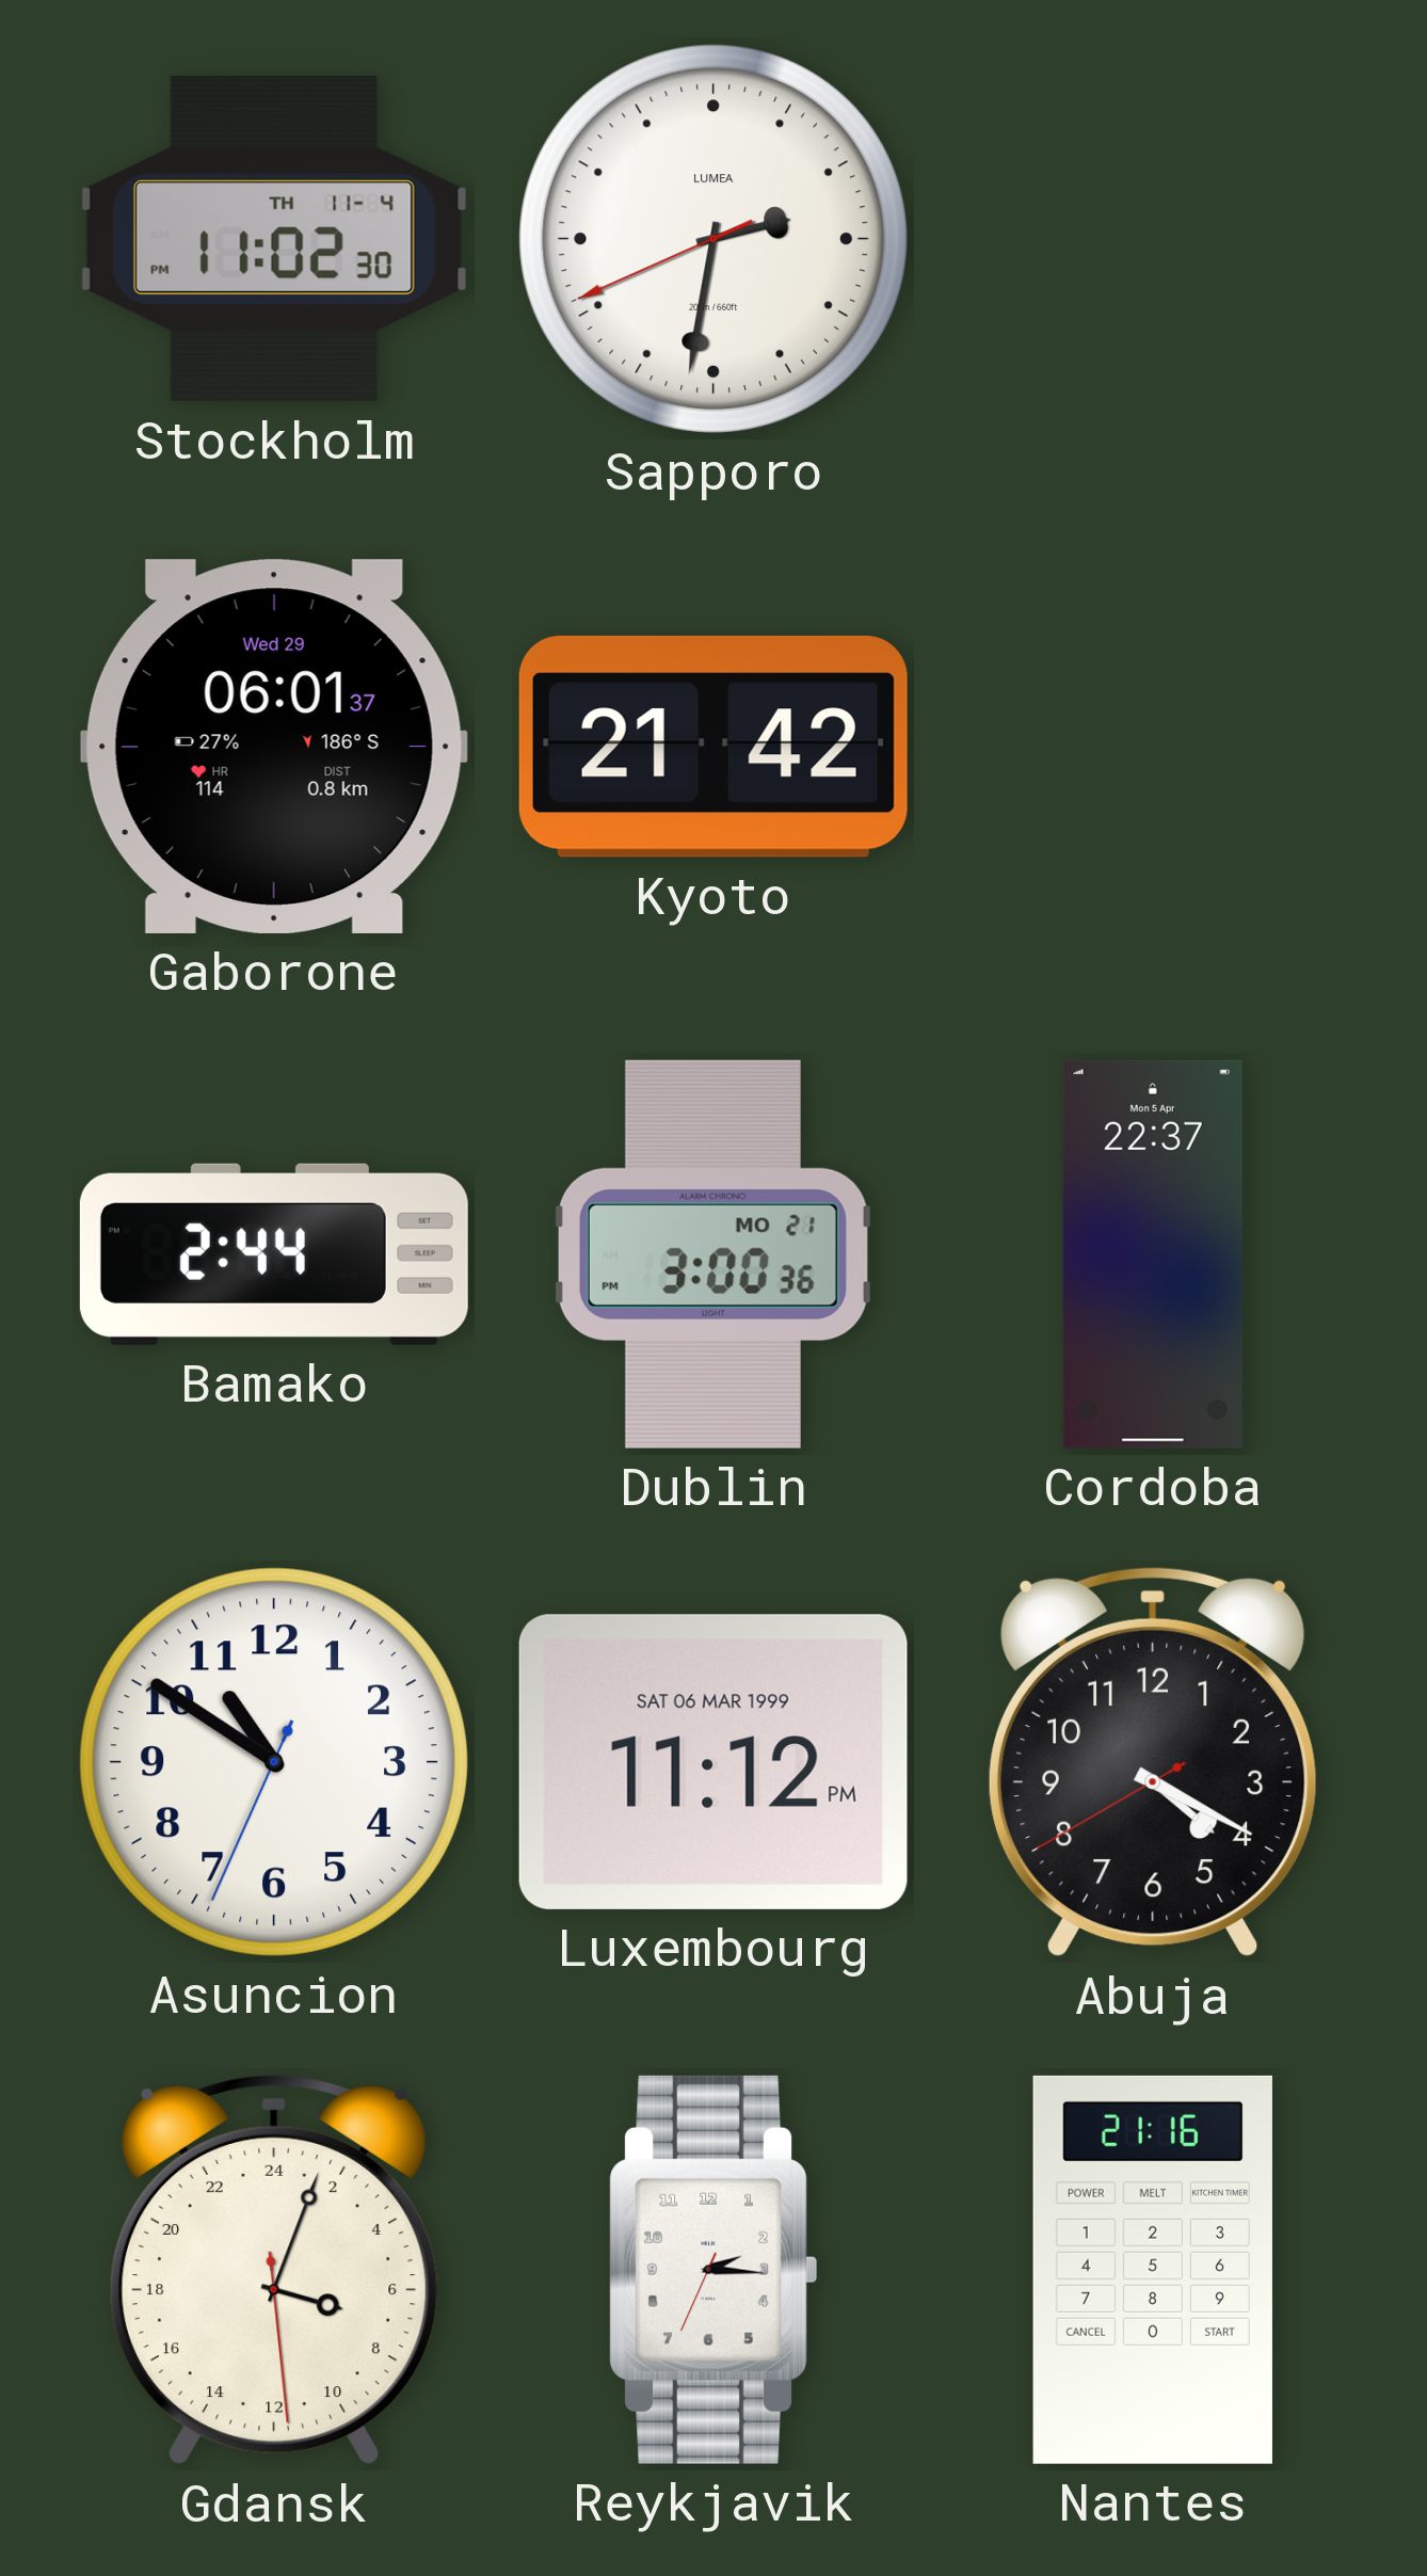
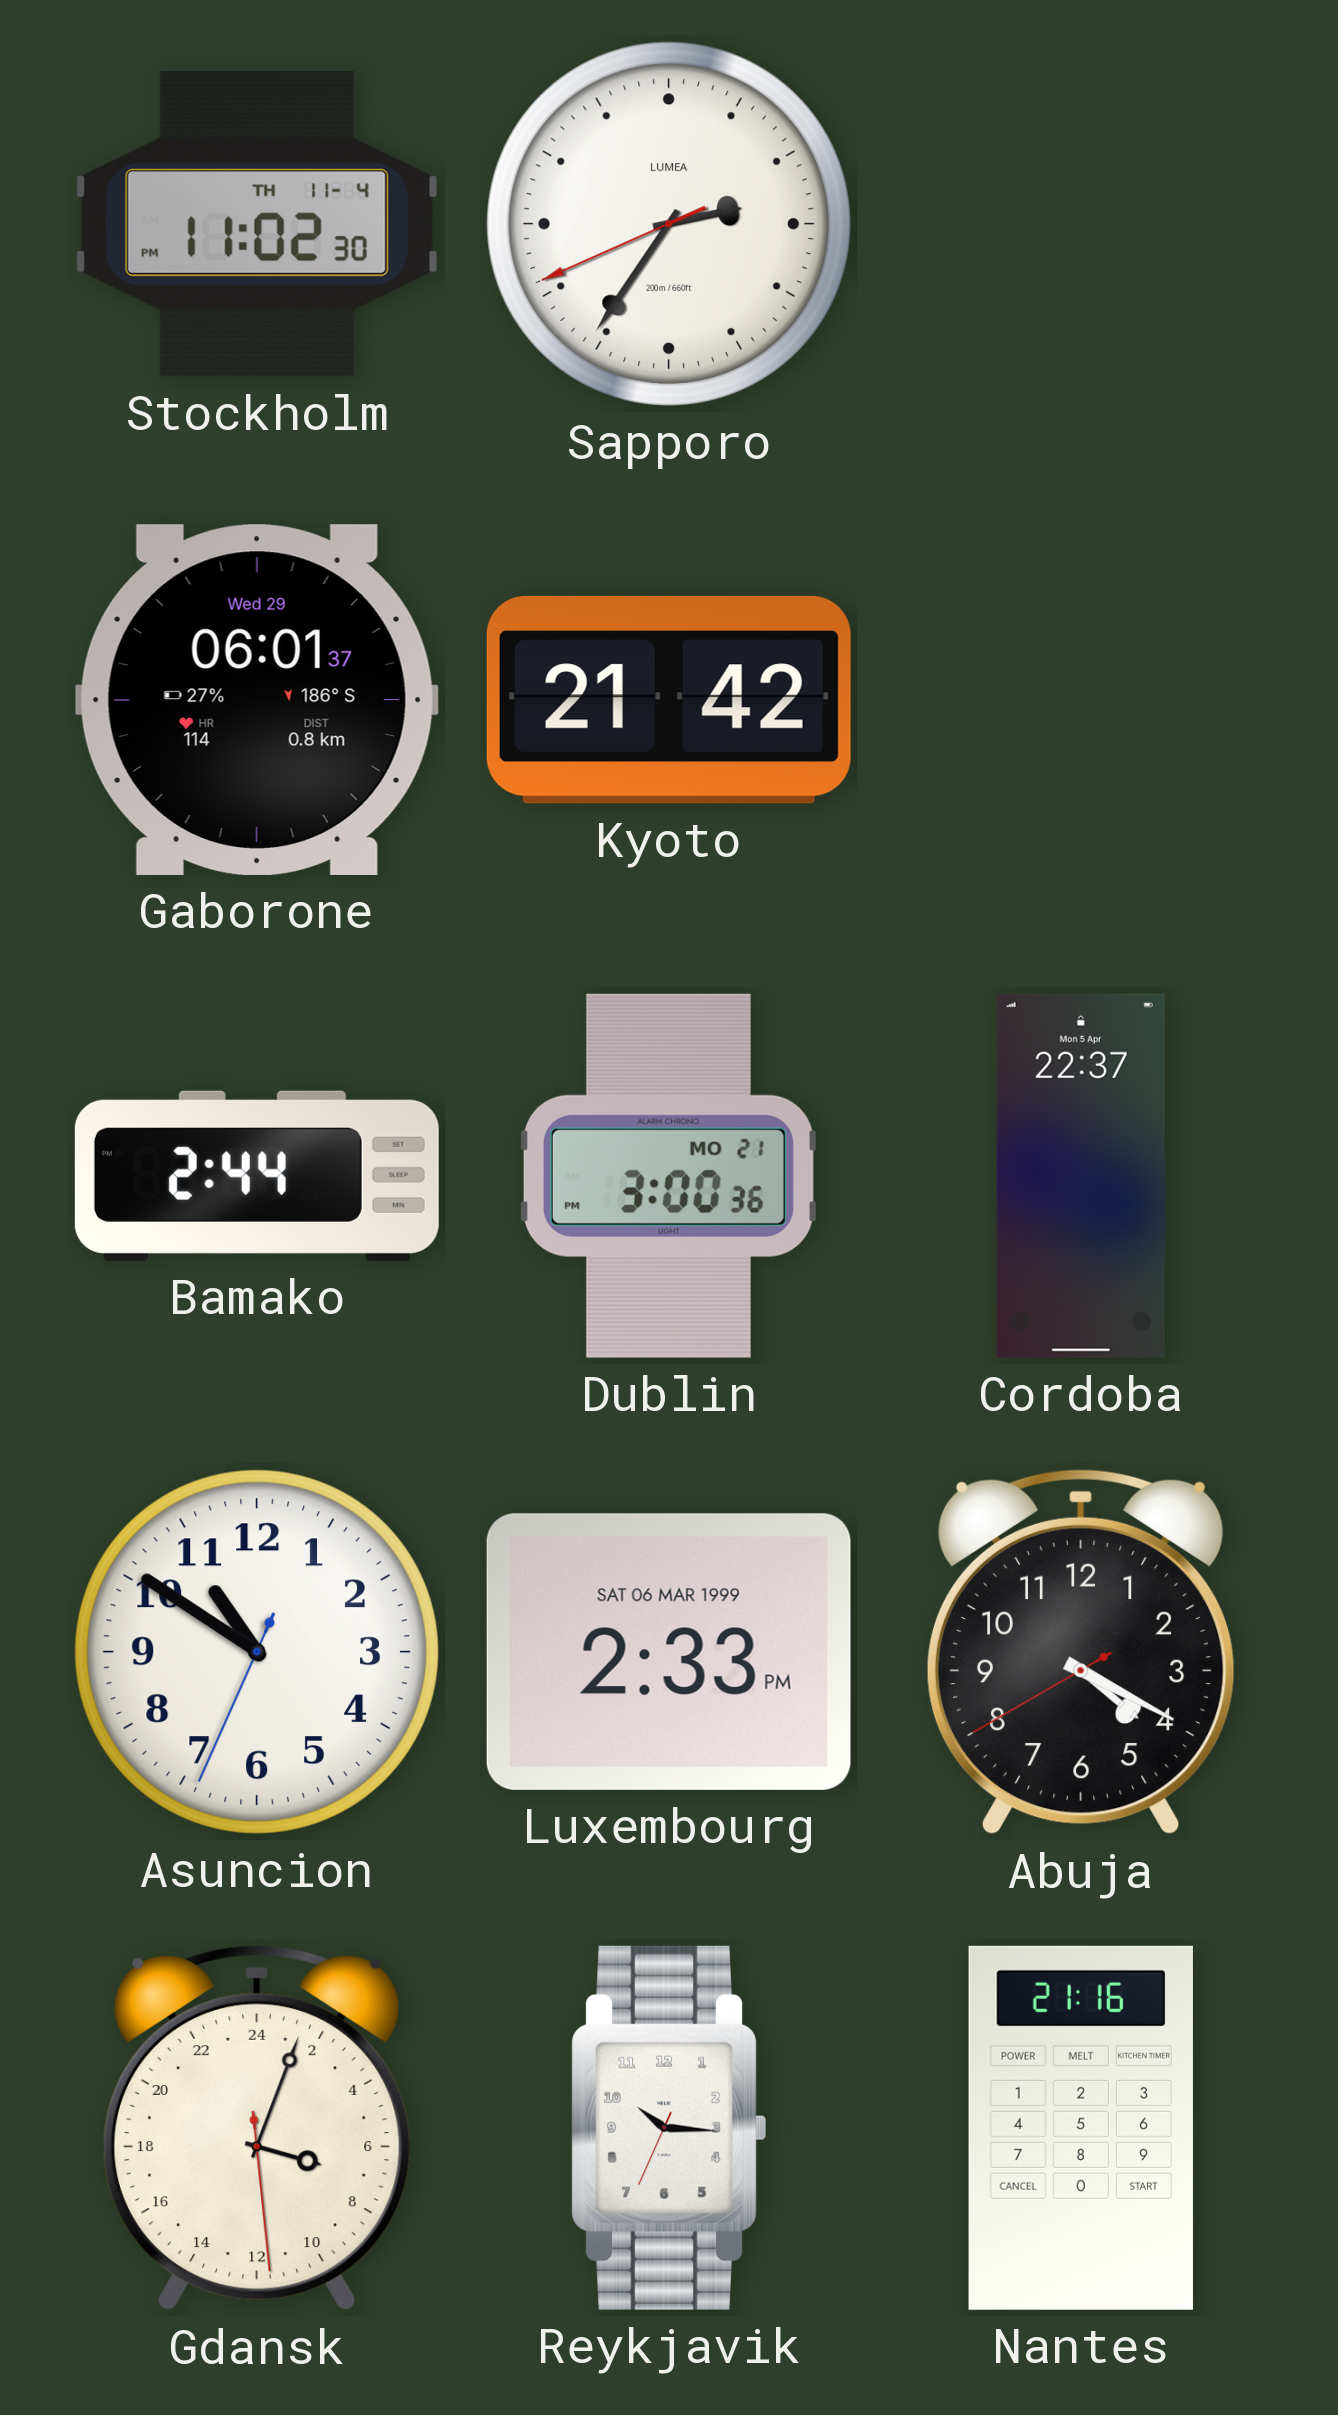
Sapporo: 2:31 -> 2:35 (669, 224)
Luxembourg: 11:12 -> 2:33 (669, 1652)
Reykjavik: 2:15 -> 10:15 (668, 2128)
